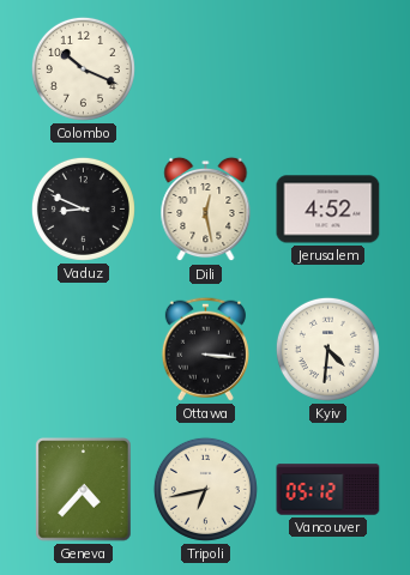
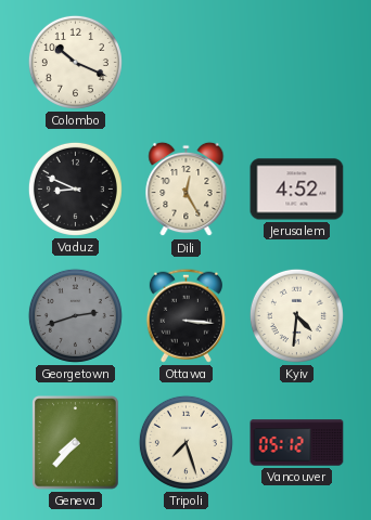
Dili: 12:28 -> 12:25 (187, 190)
Georgetown: none -> 2:42 (75, 315)
Geneva: 4:37 -> 7:37 (76, 443)
Tripoli: 6:43 -> 7:27 (185, 442)
